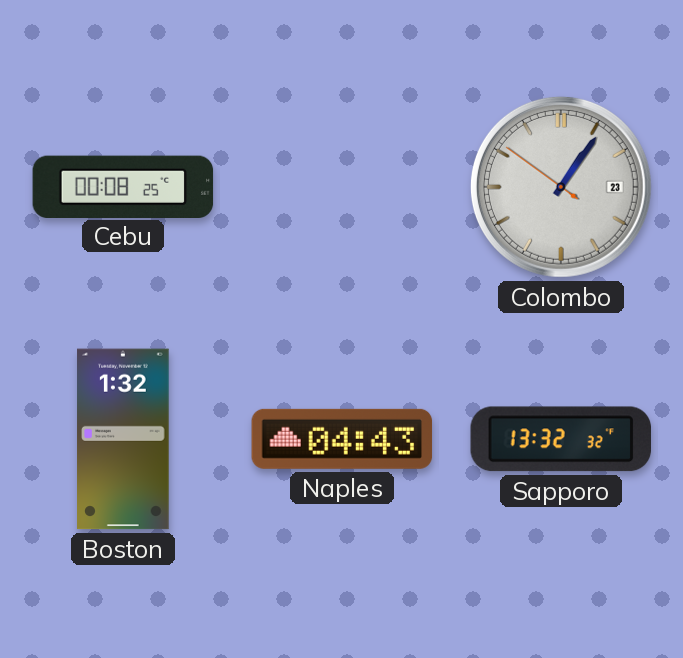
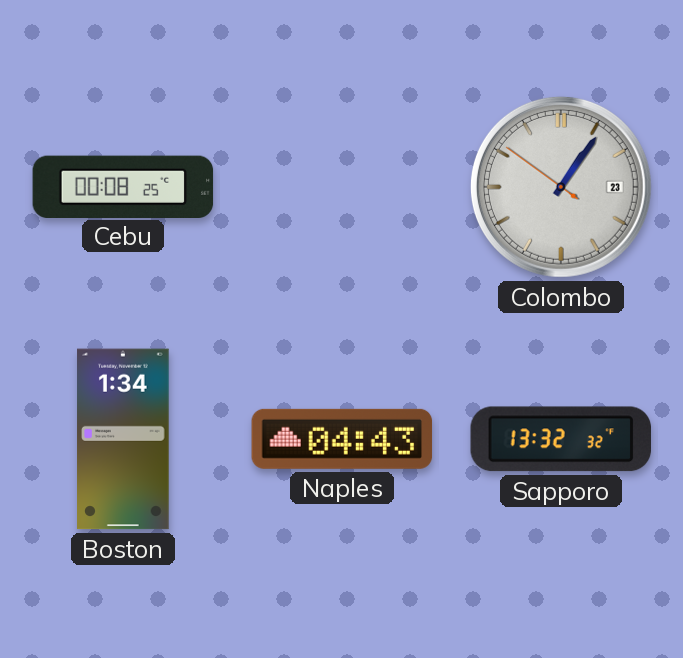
Boston: 1:32 -> 1:34 (123, 439)
